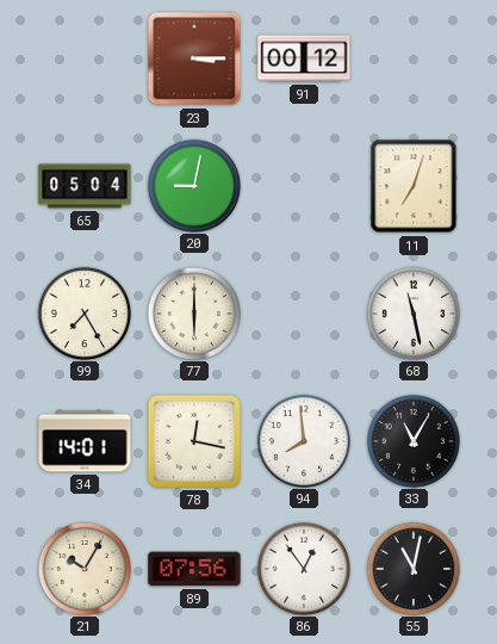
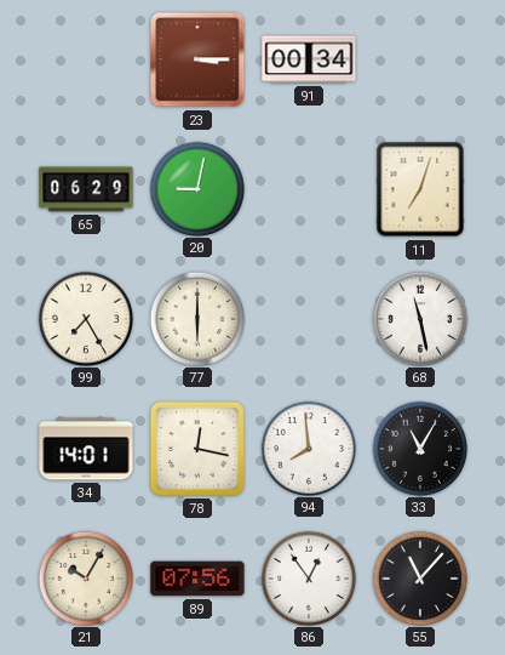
91: 00:12 -> 00:34 (309, 59)
65: 05:04 -> 06:29 (86, 189)
55: 11:02 -> 11:07 (419, 577)
